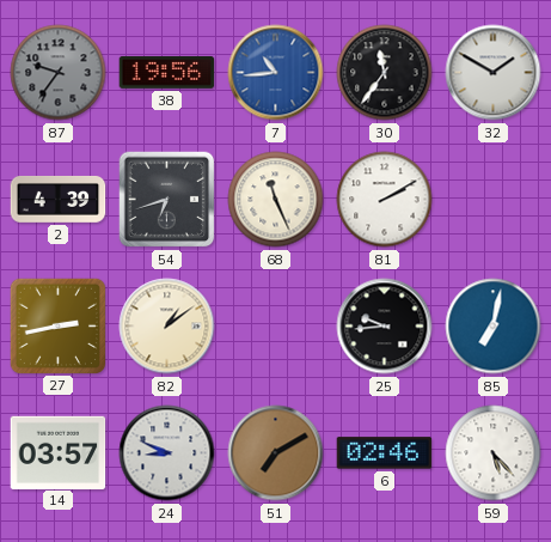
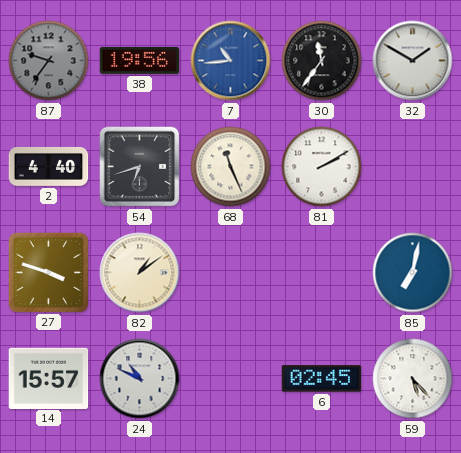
2: 4:39 -> 4:40 (49, 166)
27: 2:43 -> 3:48 (48, 272)
25: 9:44 -> none (385, 327)
14: 03:57 -> 15:57 (49, 378)
24: 8:49 -> 10:49 (140, 379)
51: 7:10 -> none (276, 453)
6: 02:46 -> 02:45 (322, 379)
